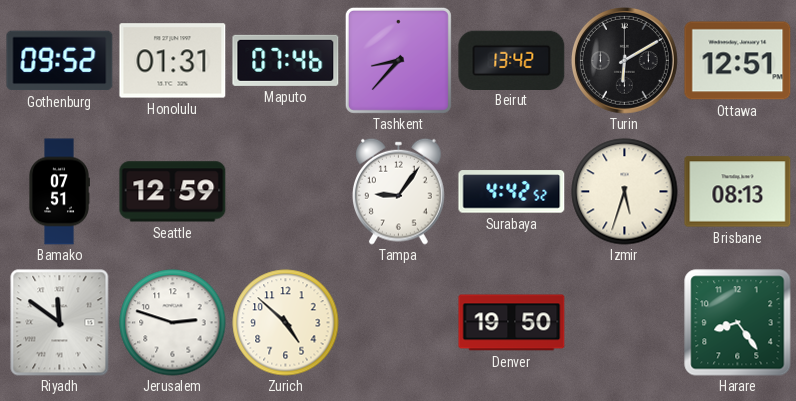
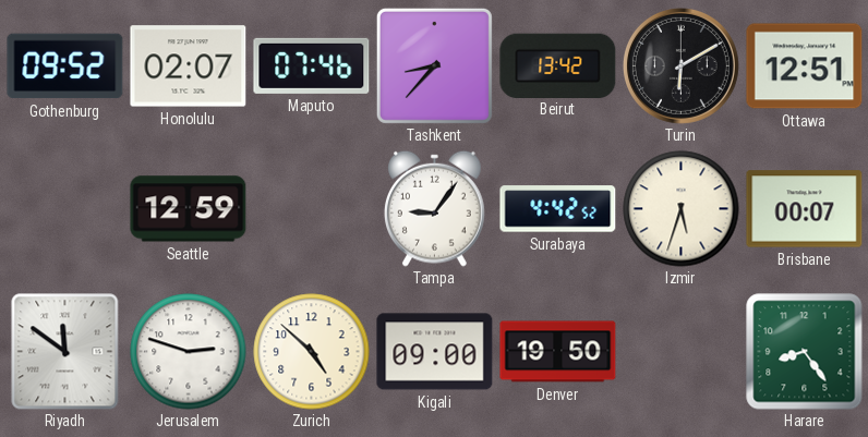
Honolulu: 01:31 -> 02:07 (189, 66)
Bamako: 07:51 -> none (59, 192)
Brisbane: 08:13 -> 00:07 (805, 209)
Kigali: none -> 09:00 (435, 352)
